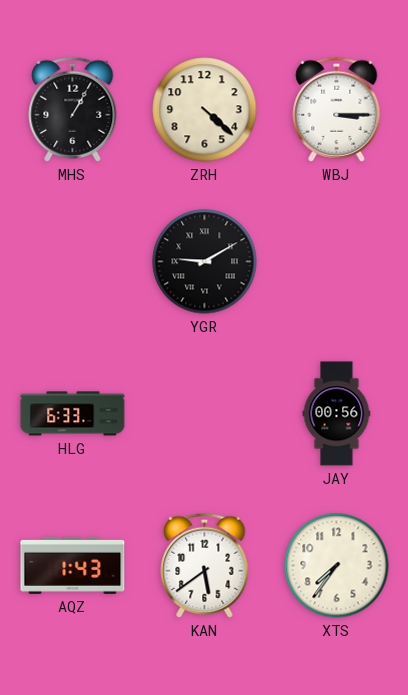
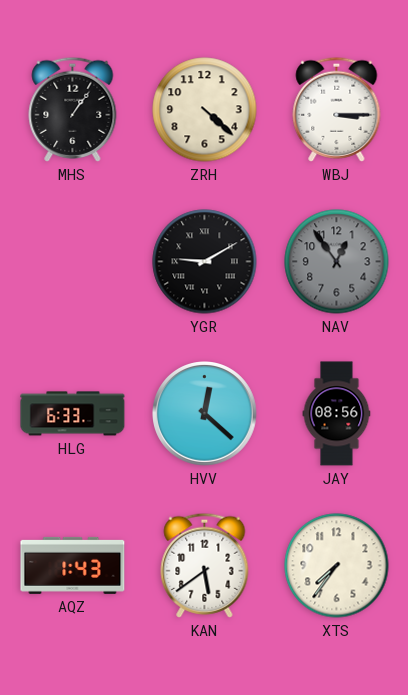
MHS: 1:05 -> 1:06 (73, 109)
NAV: none -> 12:54 (337, 262)
HVV: none -> 12:22 (205, 414)
JAY: 00:56 -> 08:56 (337, 414)
